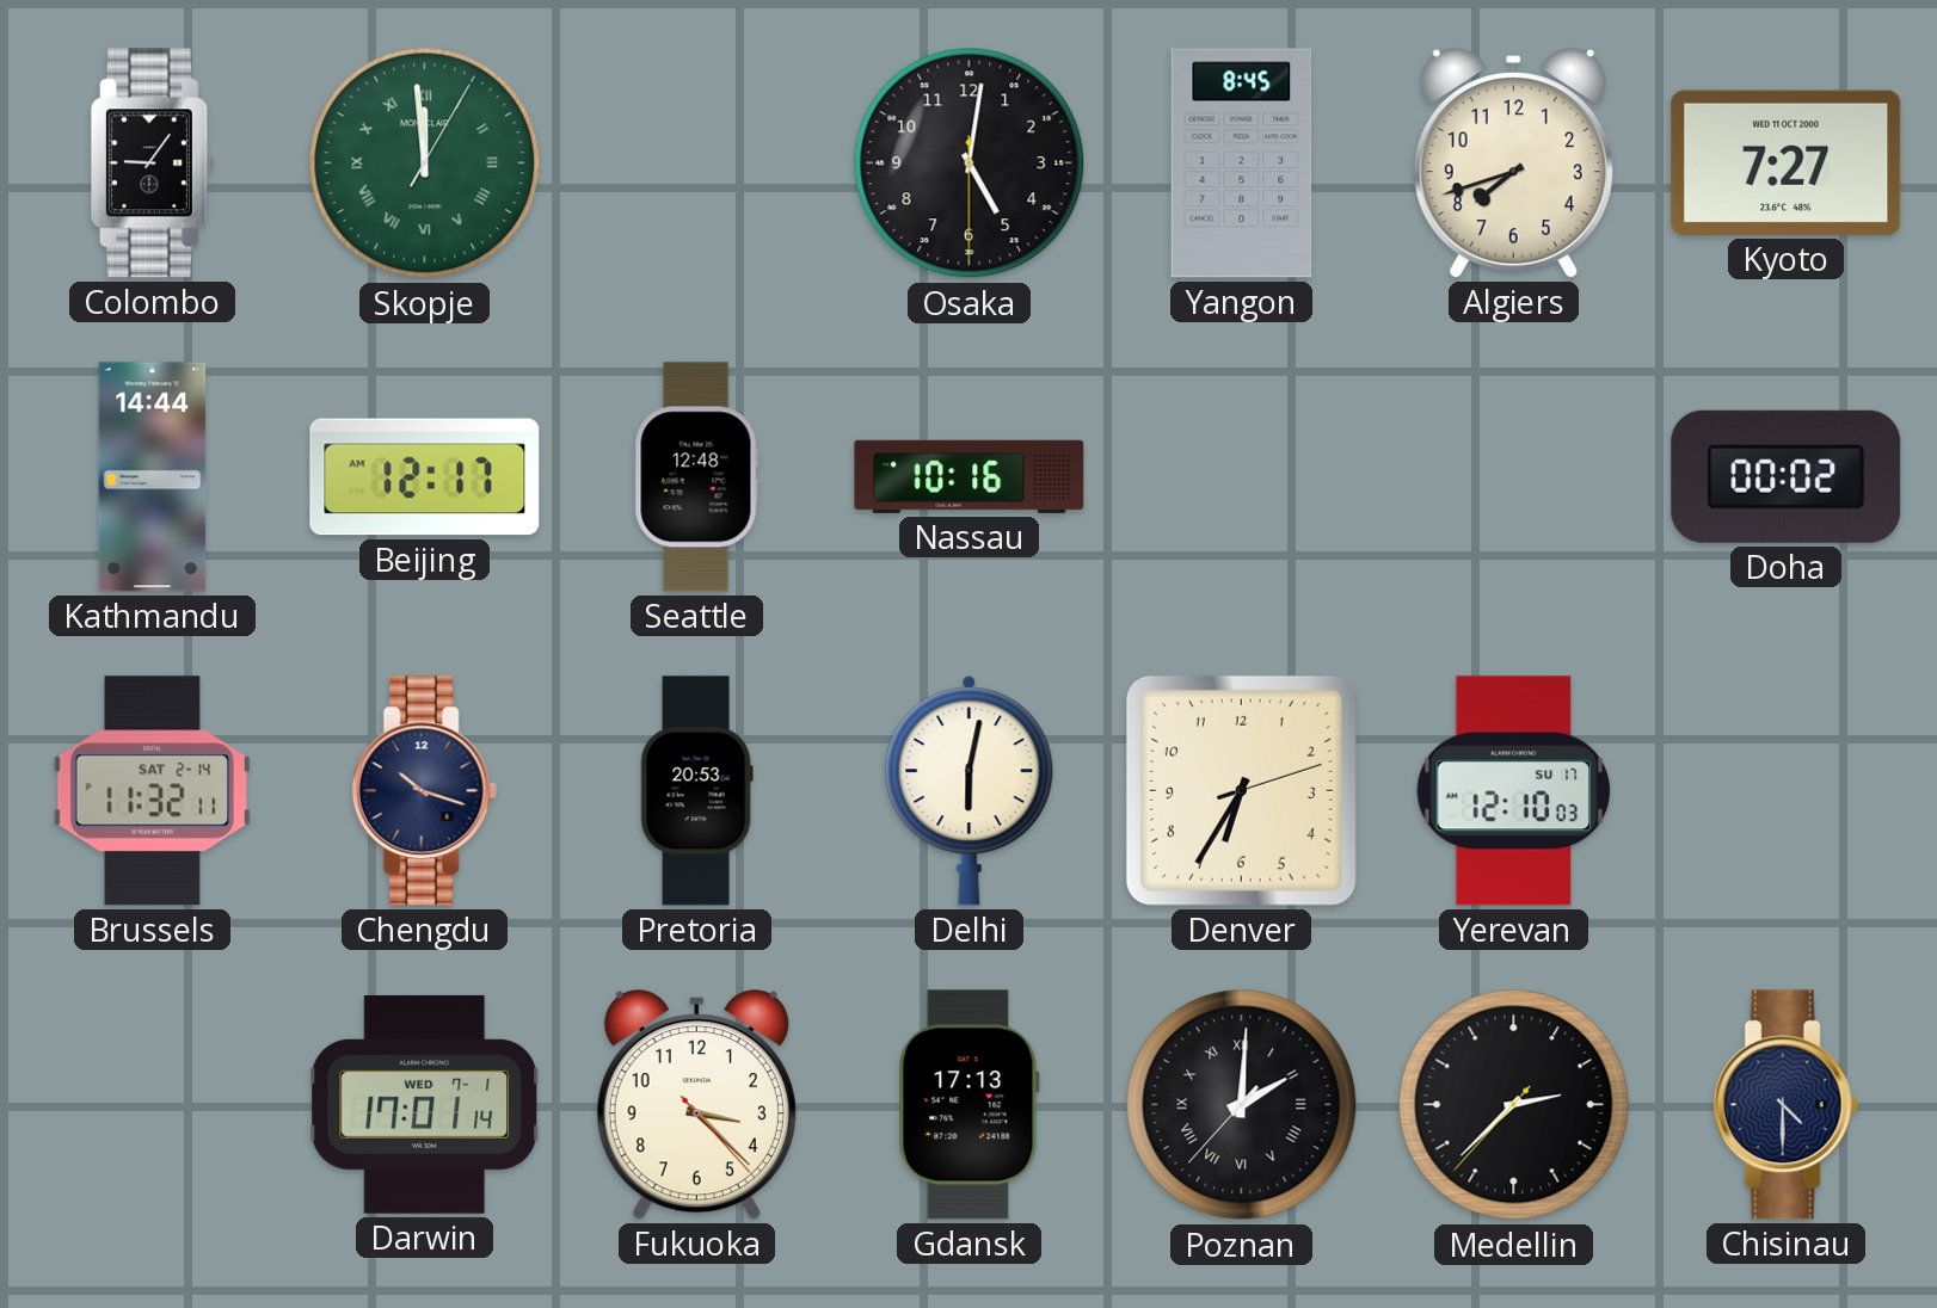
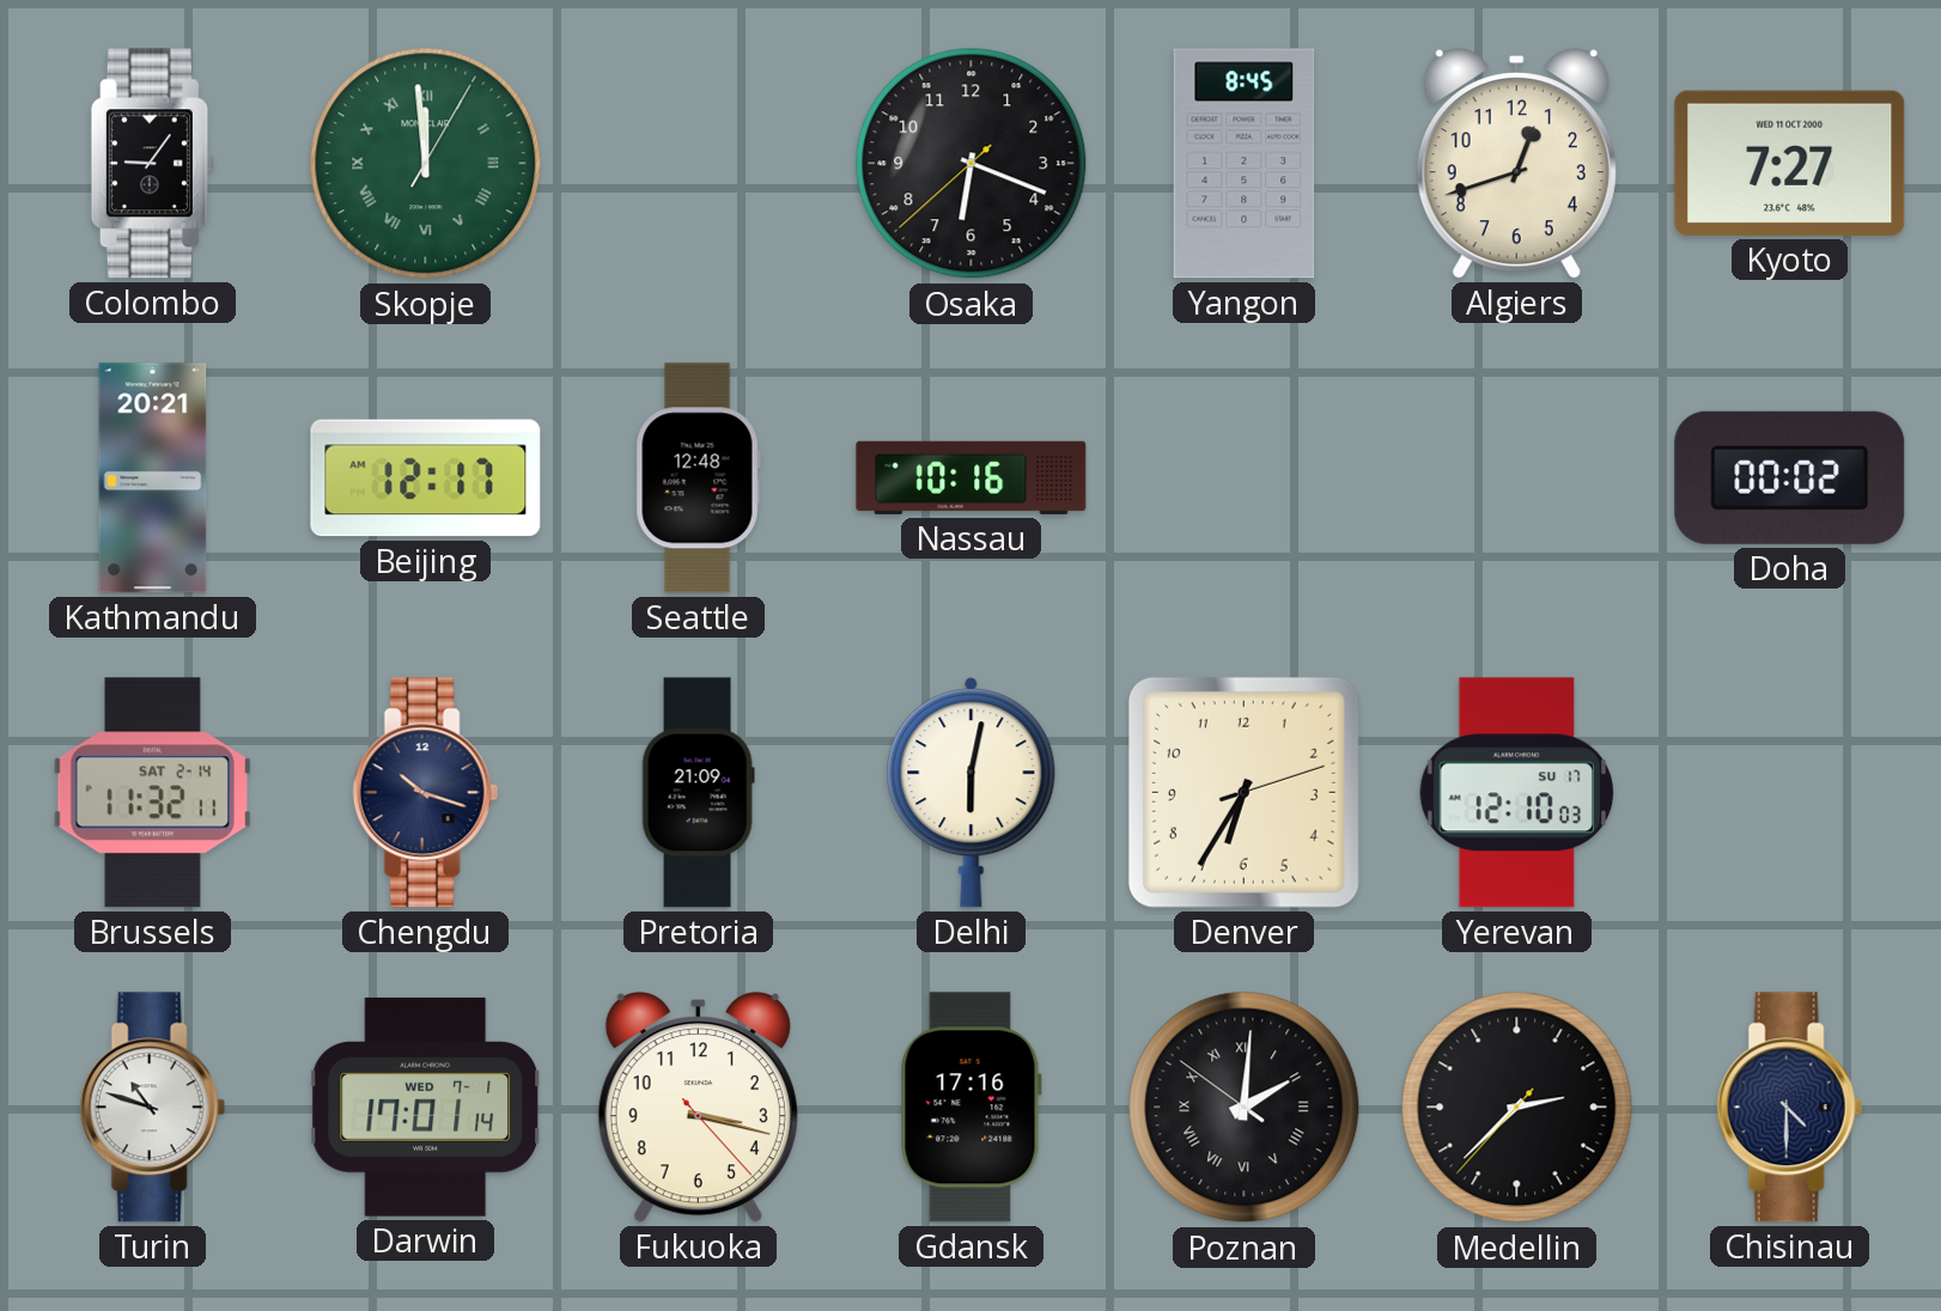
Osaka: 5:01 -> 6:18 (972, 164)
Algiers: 7:42 -> 12:42 (1516, 164)
Kathmandu: 14:44 -> 20:21 (153, 478)
Pretoria: 20:53 -> 21:09 (698, 793)
Turin: none -> 10:48 (152, 1108)
Fukuoka: 3:22 -> 3:17 (698, 1108)
Gdansk: 17:13 -> 17:16 (970, 1108)
Poznan: 2:00:37 -> 2:00:51 (1245, 1108)
